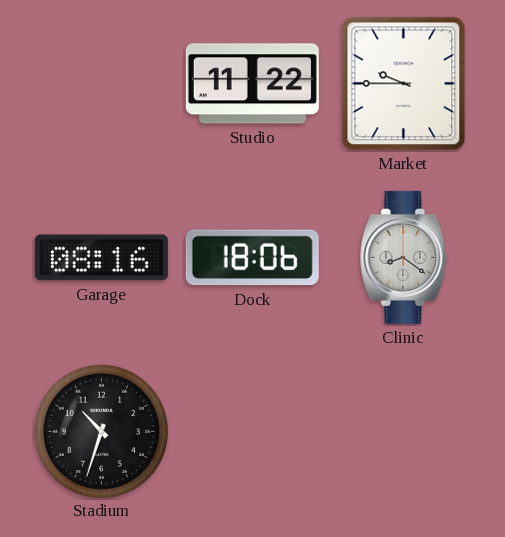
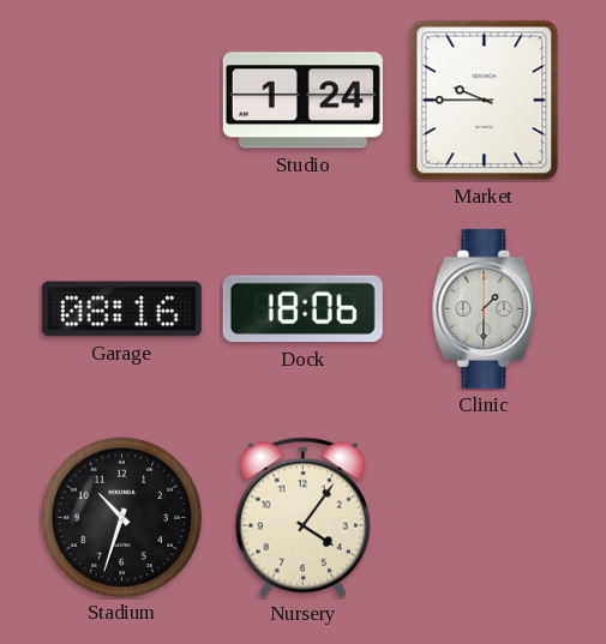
Studio: 11:22 -> 1:24 (302, 101)
Clinic: 8:21 -> 1:30 (485, 308)
Nursery: none -> 4:06 (302, 518)
